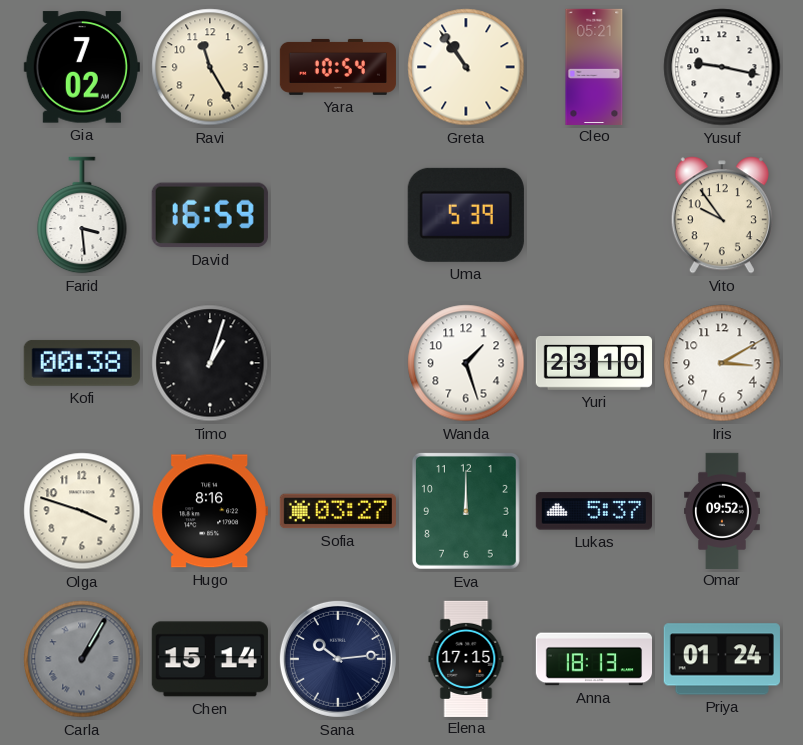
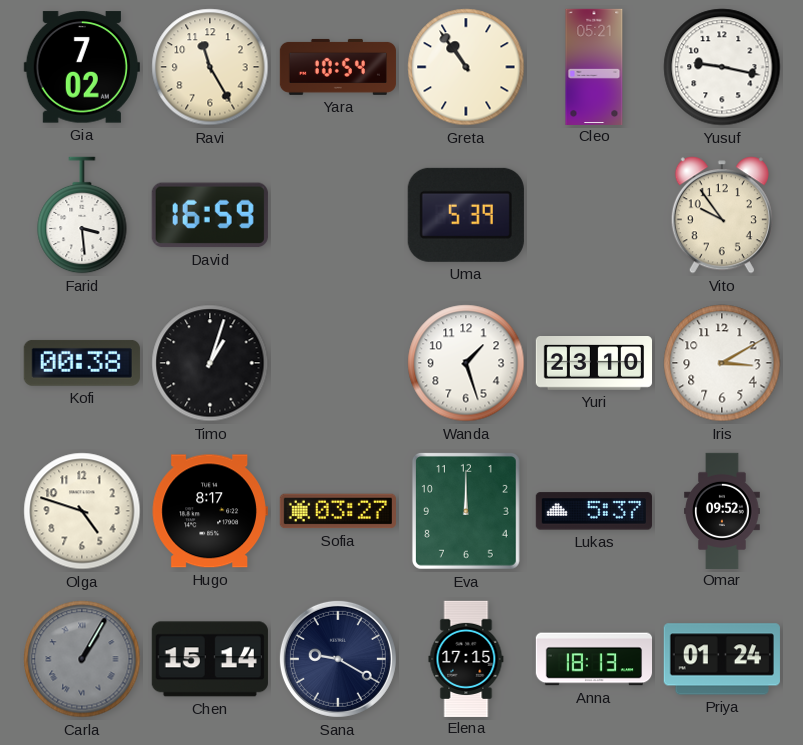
Olga: 3:48 -> 4:48 (82, 511)
Hugo: 8:16 -> 8:17 (210, 511)
Sana: 10:14 -> 9:20 (338, 659)
